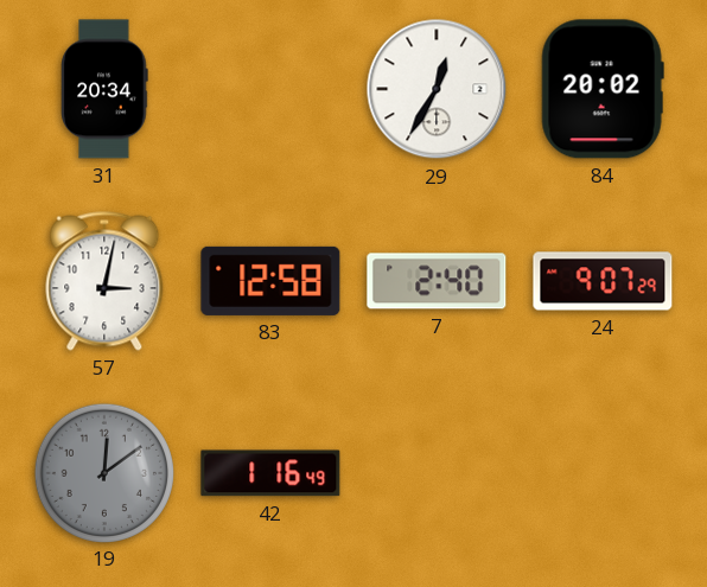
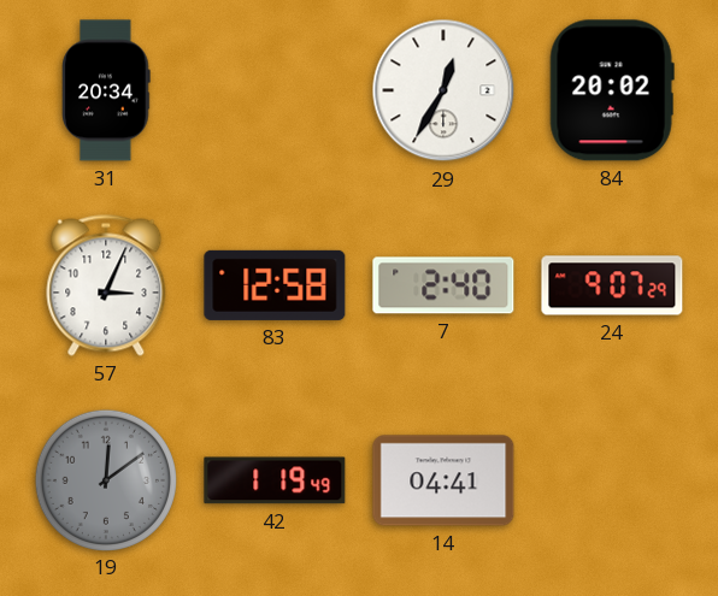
57: 3:02 -> 3:04 (106, 285)
42: 1:16 -> 1:19 (275, 480)
14: none -> 04:41 (443, 480)
